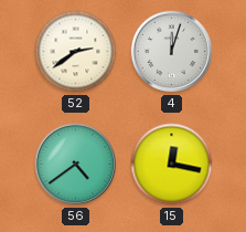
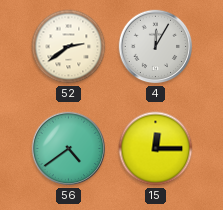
4: 12:03 -> 12:05 (156, 47)
15: 12:17 -> 12:15 (156, 149)
